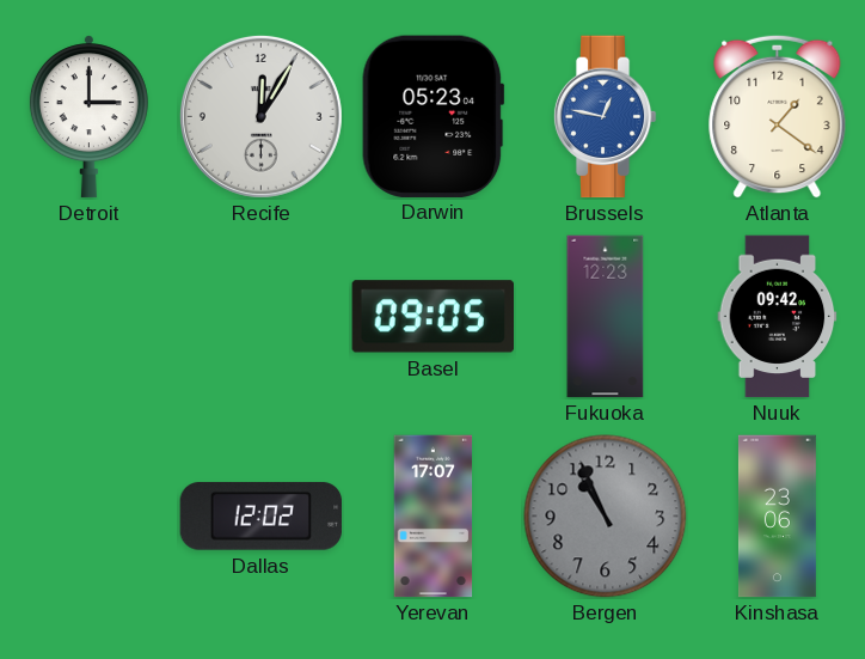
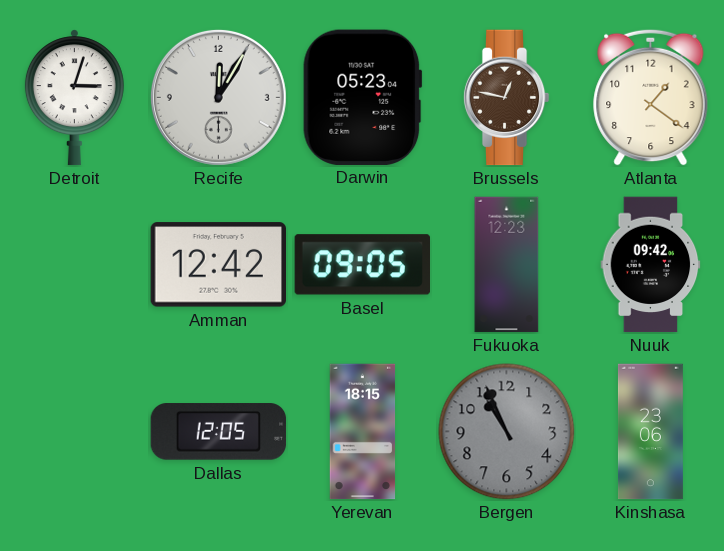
Detroit: 3:00 -> 3:03 (74, 98)
Brussels dial: blue -> brown (506, 98)
Amman: none -> 12:42 (218, 265)
Dallas: 12:02 -> 12:05 (219, 432)
Yerevan: 17:07 -> 18:15 (363, 432)
